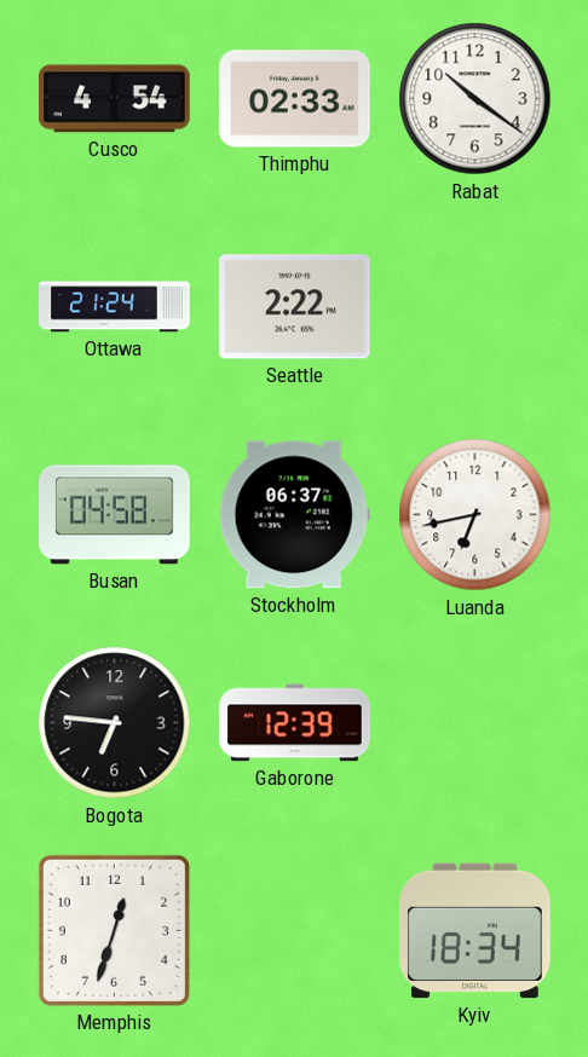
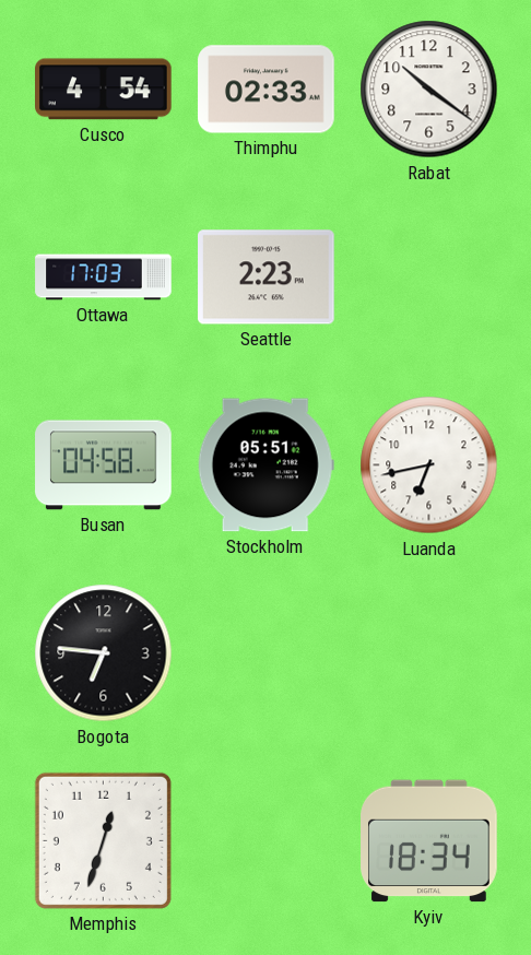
Ottawa: 21:24 -> 17:03 (104, 278)
Seattle: 2:22 -> 2:23 (267, 278)
Stockholm: 06:37 -> 05:51 (265, 465)
Gaborone: 12:39 -> none (295, 723)
